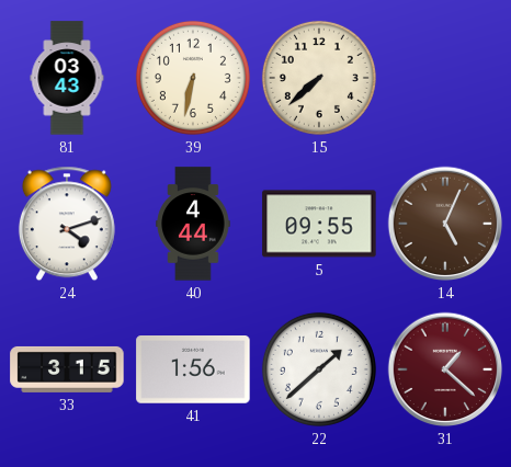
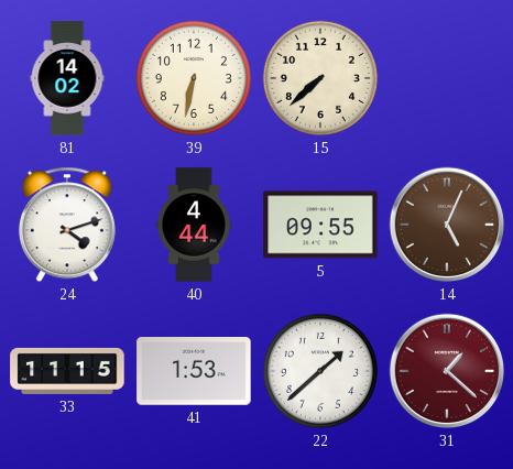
81: 03:43 -> 14:02 (67, 78)
33: 3:15 -> 11:15 (67, 371)
41: 1:56 -> 1:53 (194, 372)
